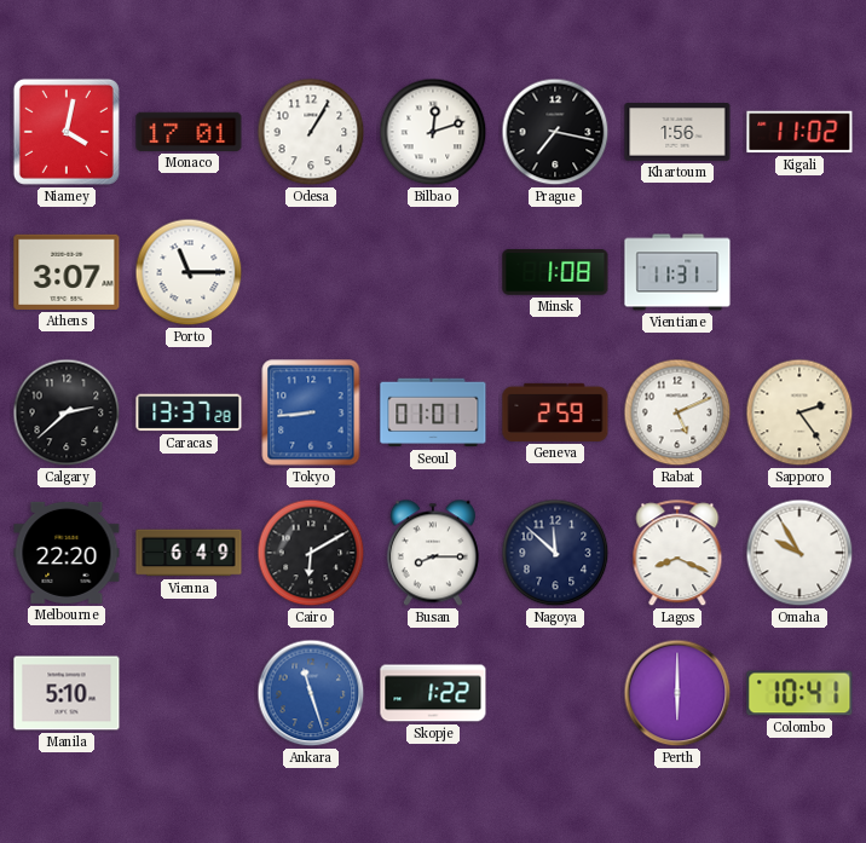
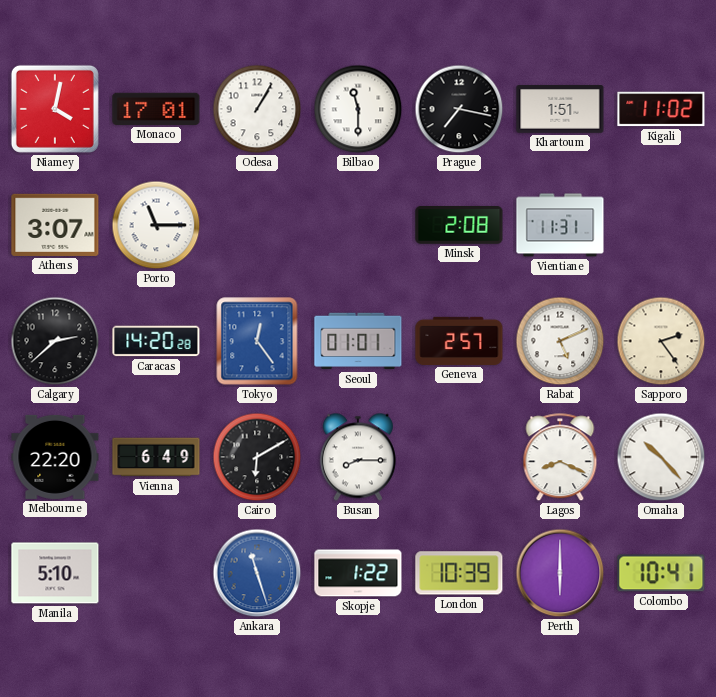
Bilbao: 12:12 -> 11:30 (358, 109)
Khartoum: 1:56 -> 1:51 (560, 109)
Minsk: 1:08 -> 2:08 (459, 225)
Caracas: 13:37 -> 14:20 (156, 341)
Tokyo: 8:44 -> 12:24 (257, 341)
Geneva: 2:59 -> 2:57 (459, 341)
Nagoya: 11:52 -> none (555, 553)
Omaha: 9:55 -> 10:23 (661, 457)
London: none -> 10:39 (459, 573)
